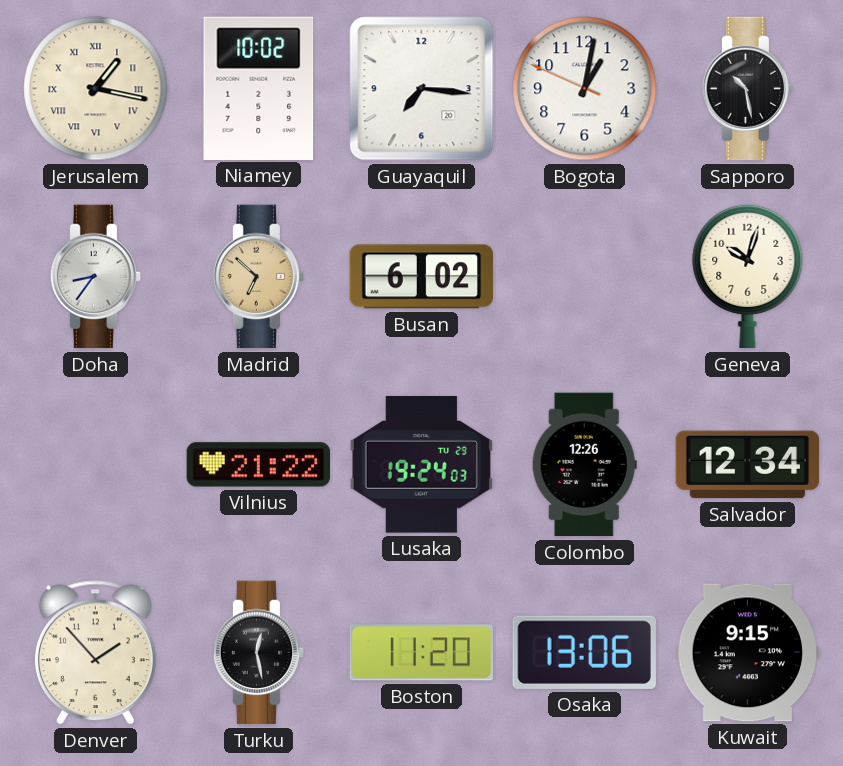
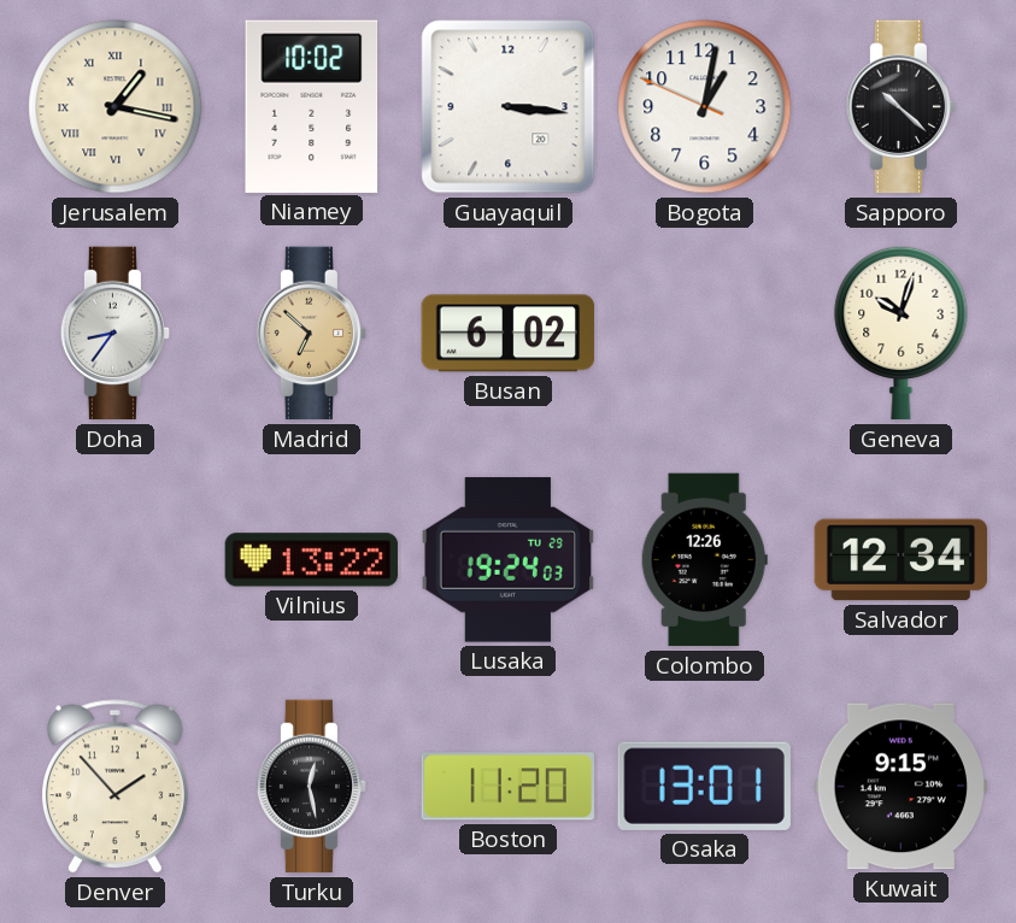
Guayaquil: 7:16 -> 3:16 (509, 107)
Sapporo: 10:28 -> 10:22 (902, 107)
Vilnius: 21:22 -> 13:22 (312, 560)
Osaka: 13:06 -> 13:01 (704, 786)
